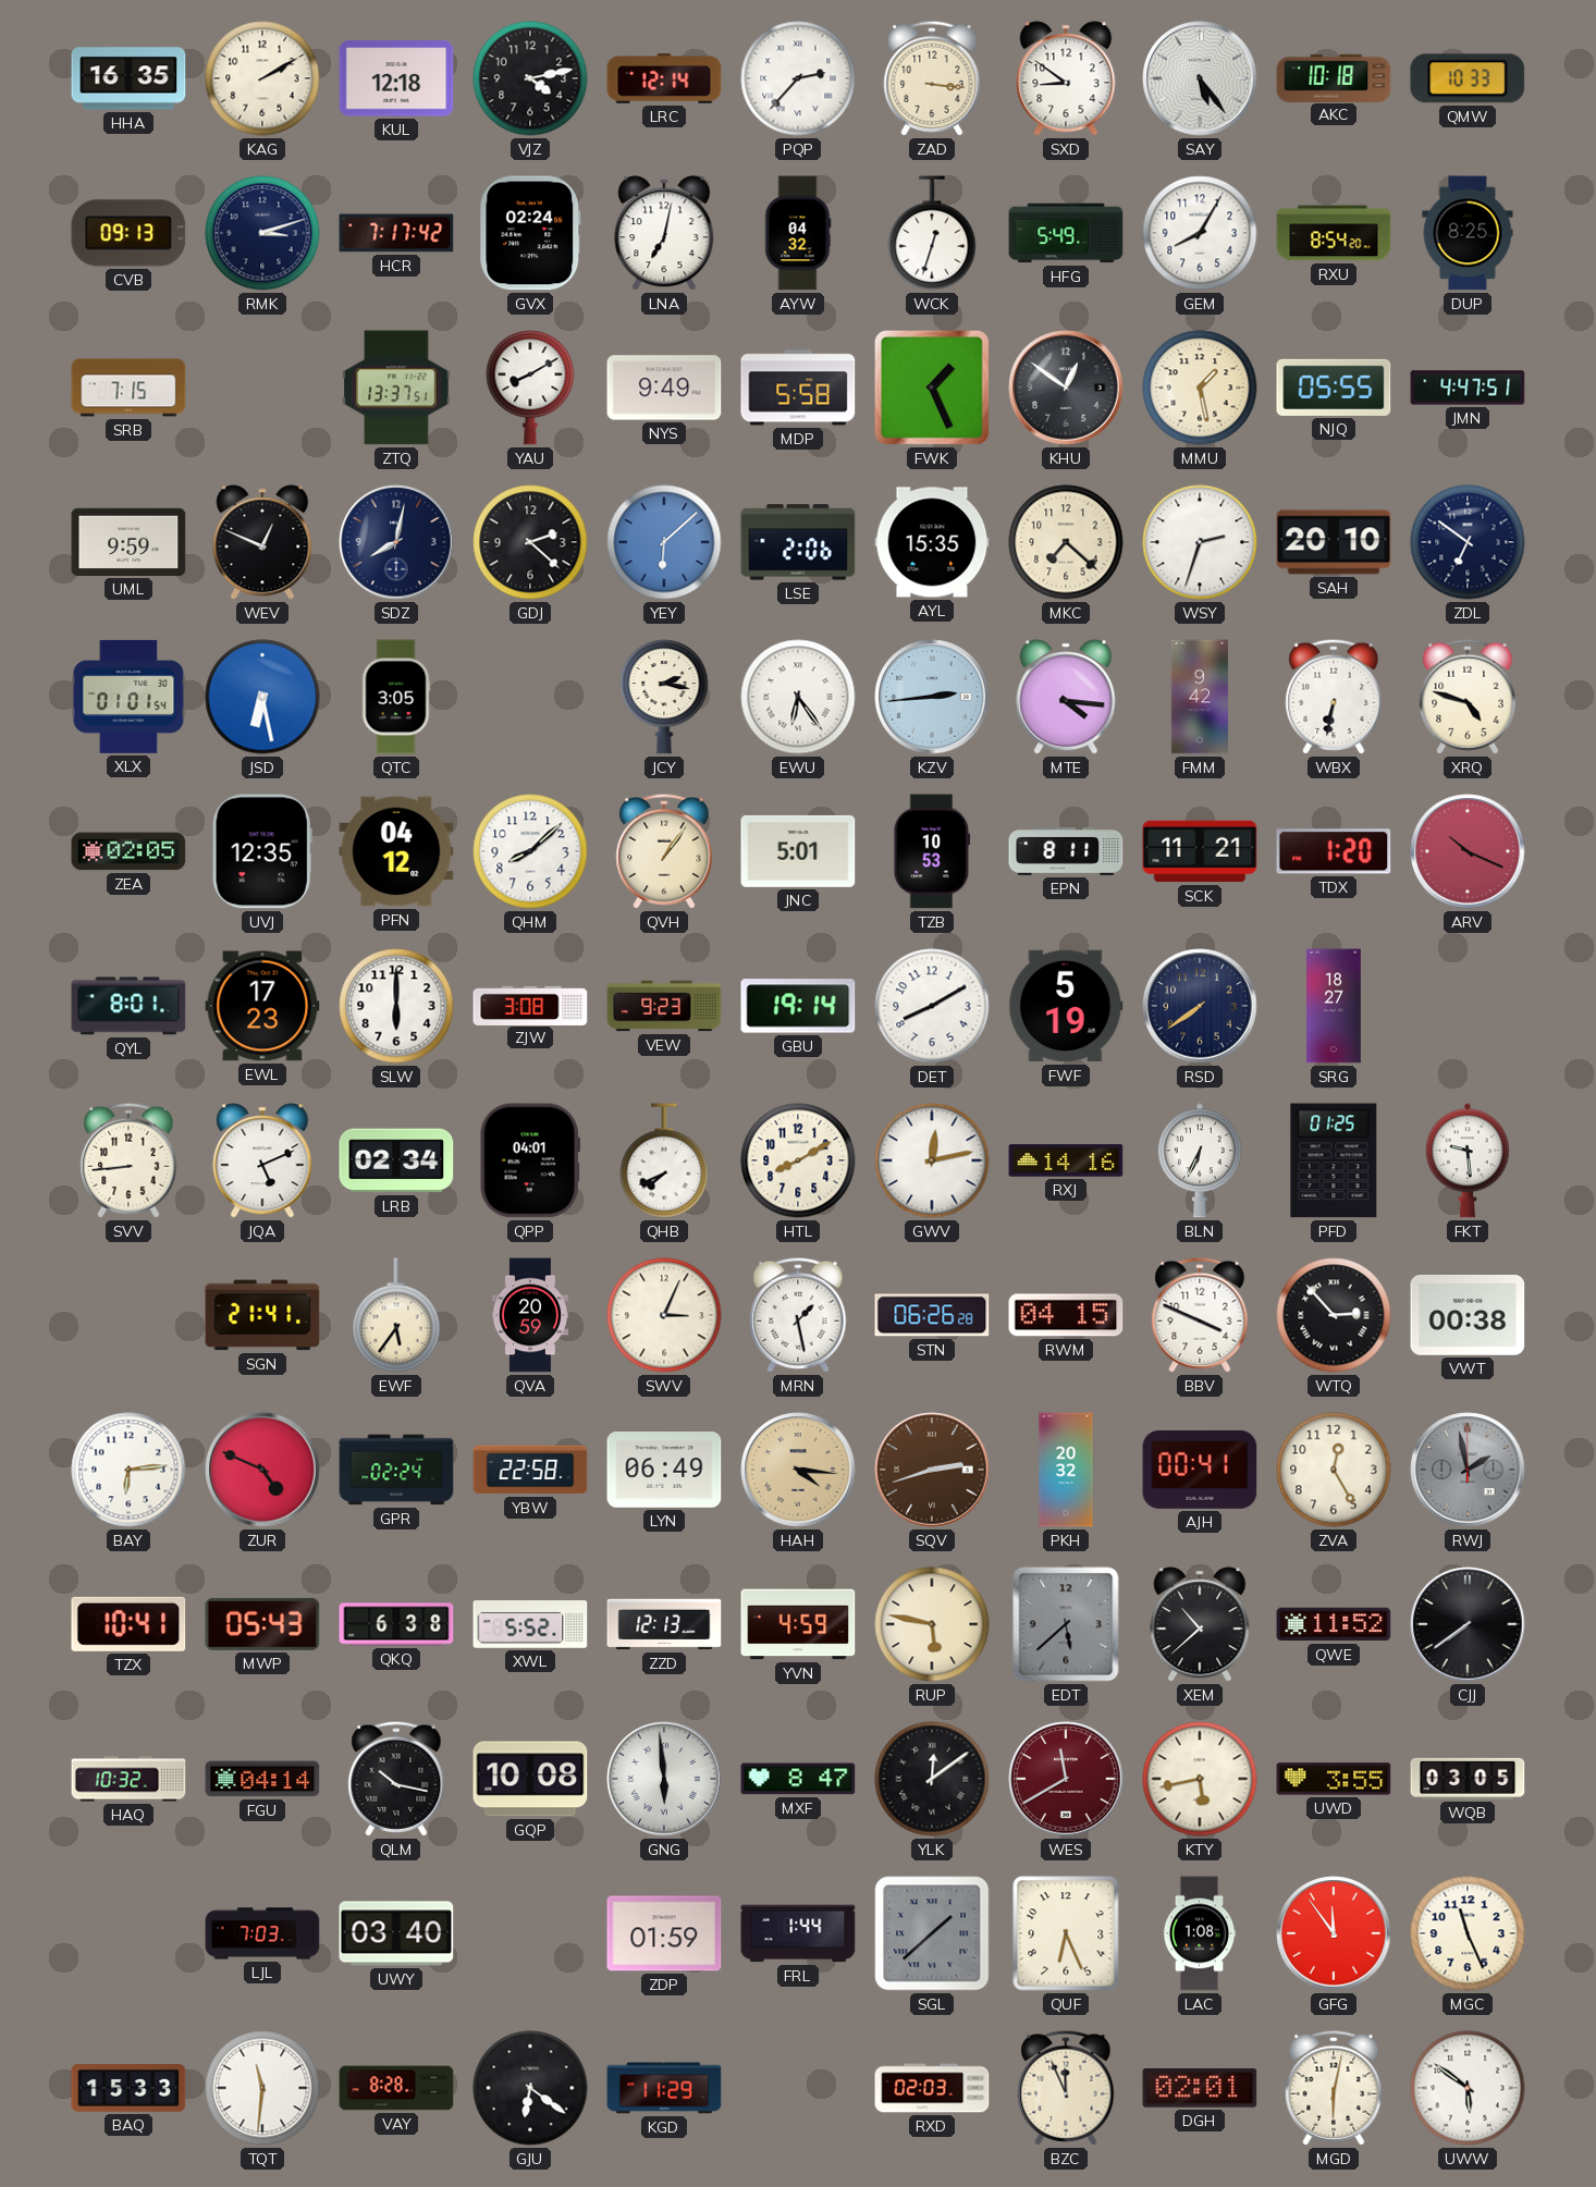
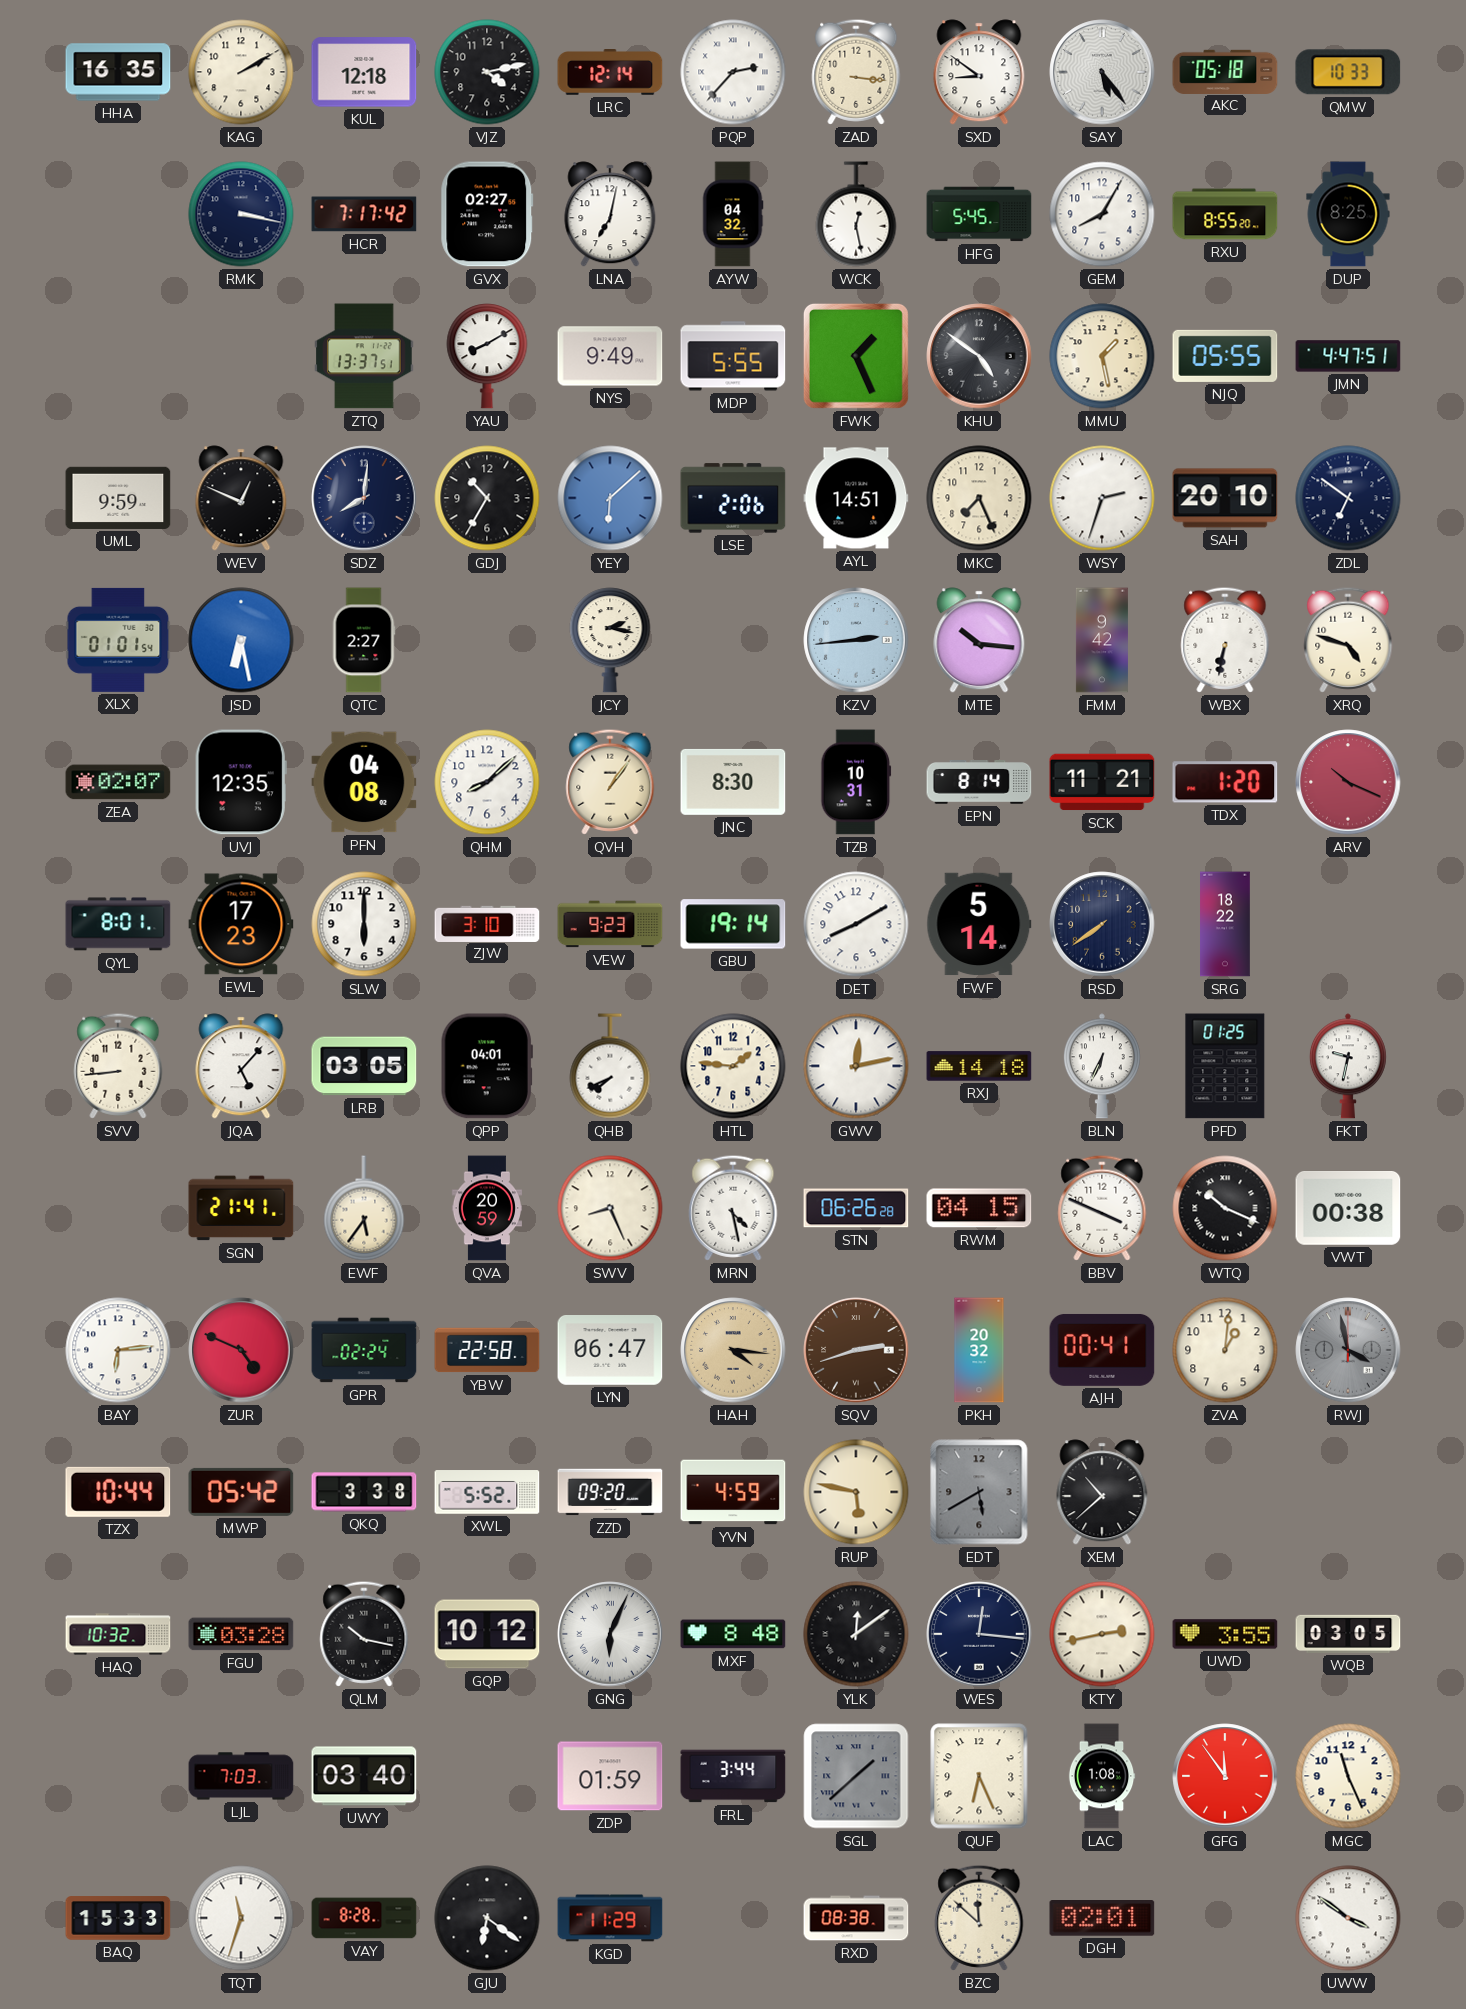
AKC: 10:18 -> 05:18 (1225, 71)
CVB: 09:13 -> none (128, 233)
RMK: 3:12 -> 3:17 (241, 214)
GVX: 02:24 -> 02:27 (487, 214)
WCK: 12:33 -> 12:28 (856, 214)
HFG: 5:49 -> 5:45 (979, 214)
RXU: 8:54 -> 8:55 (1225, 214)
SRB: 7:15 -> none (128, 388)
MDP: 5:58 -> 5:55 (733, 356)
KHU: 12:51 -> 4:51 (979, 356)
SDZ: 8:02 -> 8:01 (364, 498)
GDJ: 2:22 -> 10:35 (487, 498)
AYL: 15:35 -> 14:51 (856, 498)
MKC: 7:22 -> 7:26 (979, 498)
QTC: 3:05 -> 2:27 (364, 640)
EWU: 6:24 -> none (798, 697)
MTE: 4:16 -> 10:16 (979, 640)
ZEA: 02:05 -> 02:07 (118, 782)
PFN: 04:12 -> 04:08 (364, 782)
JNC: 5:01 -> 8:30 (733, 782)
TZB: 10:53 -> 10:31 (856, 782)
EPN: 8:11 -> 8:14 (979, 783)
ZJW: 3:08 -> 3:10 (487, 923)
FWF: 5:19 -> 5:14 (979, 924)
SRG: 18:27 -> 18:22 (1225, 924)
JQA: 5:11 -> 5:07 (241, 1066)
LRB: 02:34 -> 03:05 (364, 1066)
HTL: 8:10 -> 1:46 (733, 1066)
RXJ: 14:16 -> 14:18 (979, 1066)
FKT: 9:29 -> 9:32 (1348, 1066)
SWV: 3:04 -> 8:26 (610, 1208)
MRN: 1:28 -> 4:28 (733, 1208)
WTQ: 2:53 -> 10:19 (1225, 1208)
LYN: 06:49 -> 06:47 (610, 1351)
ZVA: 12:25 -> 1:01 (1225, 1350)
RWJ: 1:58 -> 3:58 (1348, 1350)
TZX: 10:41 -> 10:44 (118, 1492)
MWP: 05:43 -> 05:42 (241, 1492)
QKQ: 6:38 -> 3:38 (364, 1492)
ZZD: 12:13 -> 09:20 (610, 1492)
EDT: 5:38 -> 5:40 (979, 1492)
QWE: 11:52 -> none (1334, 1624)
CJJ: 7:39 -> none (1468, 1624)
FGU: 04:14 -> 03:28 (241, 1634)
GQP: 10:08 -> 10:12 (487, 1634)
GNG: 5:59 -> 6:04 (610, 1634)
MXF: 8:47 -> 8:48 (733, 1634)
WES: 11:40 -> 12:16 (979, 1634)
WES dial: burgundy -> navy (979, 1634)
KTY: 5:43 -> 2:43 (1102, 1634)
FRL: 1:44 -> 3:44 (733, 1776)
TQT: 11:31 -> 11:33 (241, 1918)
RXD: 02:03 -> 08:38 (856, 1918)
BZC: 11:56 -> 11:52 (979, 1918)
MGD: 6:02 -> none (1334, 2088)
UWW: 5:51 -> 3:51 (1348, 1918)
